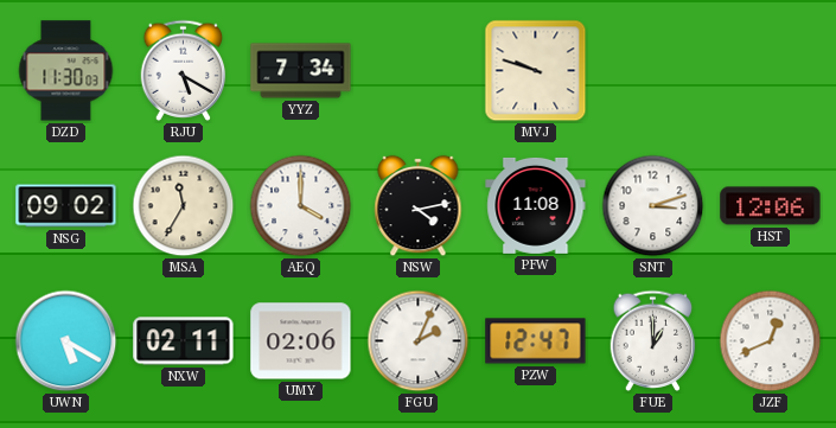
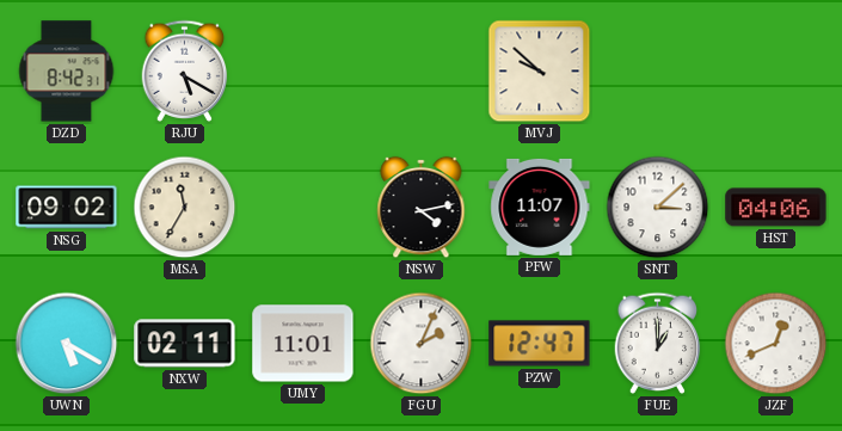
DZD: 11:30 -> 8:42 (67, 72)
YYZ: 7:34 -> none (301, 71)
MVJ: 9:48 -> 9:52 (540, 72)
AEQ: 4:00 -> none (301, 206)
PFW: 11:08 -> 11:07 (540, 207)
SNT: 3:12 -> 3:08 (658, 208)
HST: 12:06 -> 04:06 (776, 208)
UMY: 02:06 -> 11:01 (303, 344)
